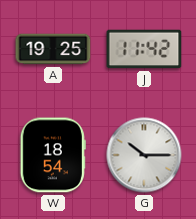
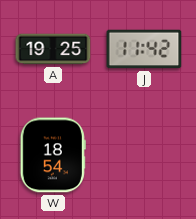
G: 10:15 -> none (144, 155)
